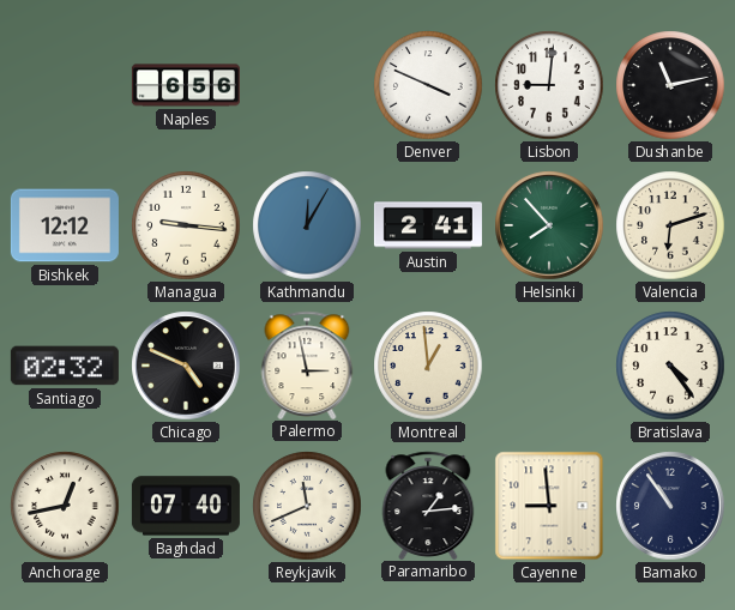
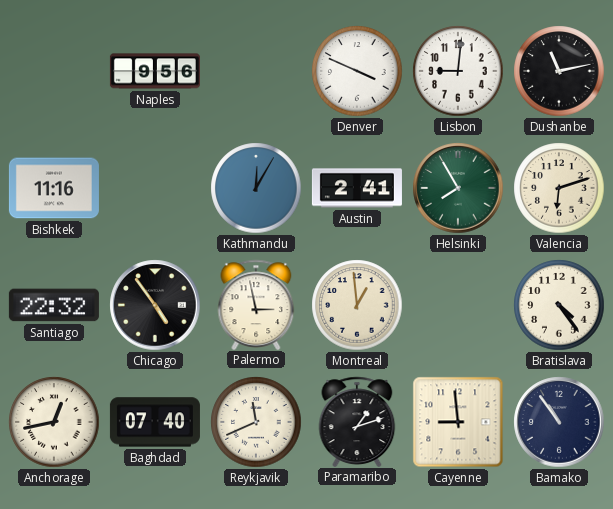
Naples: 6:56 -> 9:56 (155, 71)
Bishkek: 12:12 -> 11:16 (54, 188)
Managua: 9:16 -> none (186, 225)
Helsinki: 7:53 -> 7:55 (458, 188)
Santiago: 02:32 -> 22:32 (54, 305)
Chicago: 4:49 -> 4:54 (155, 305)
Paramaribo: 1:14 -> 1:12 (357, 421)
